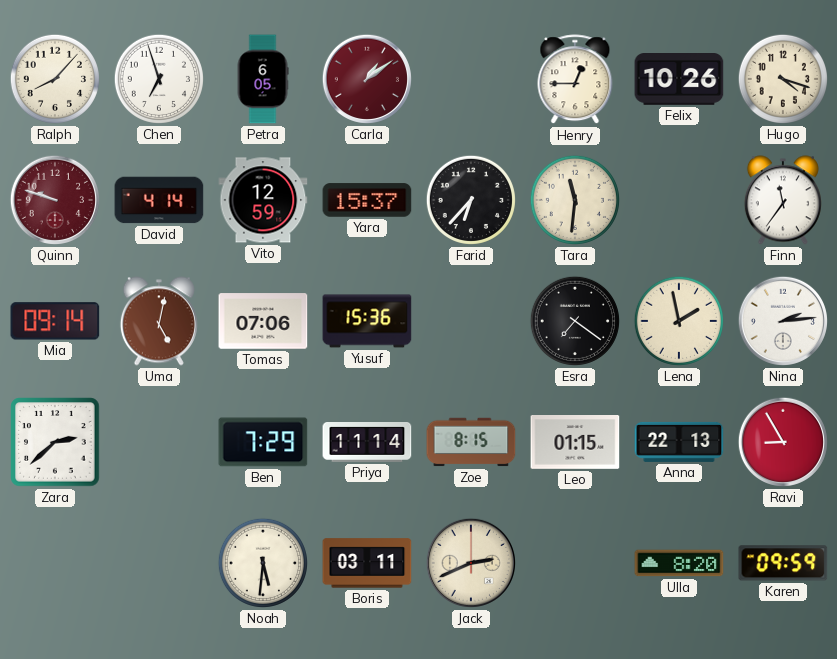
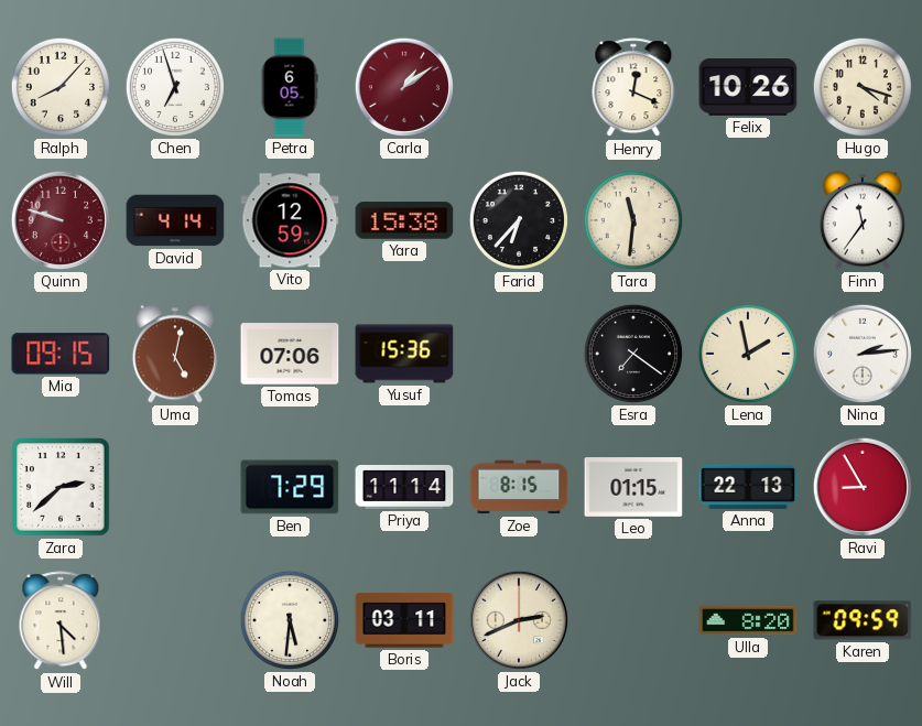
Henry: 12:45 -> 12:19 (633, 88)
Yara: 15:37 -> 15:38 (404, 220)
Mia: 09:14 -> 09:15 (61, 354)
Will: none -> 4:29 (61, 621)
